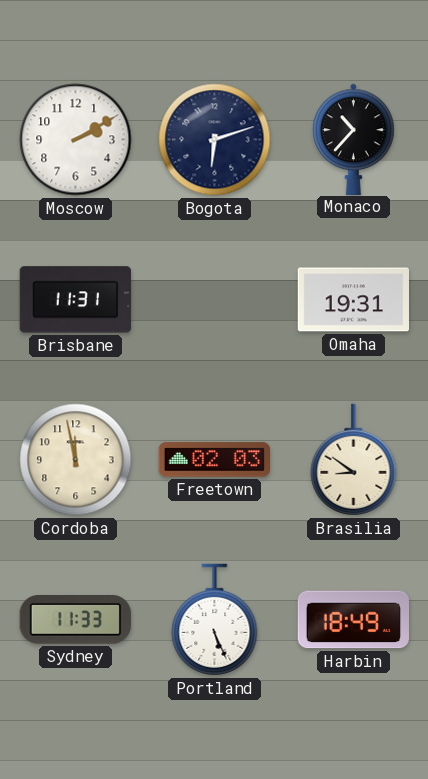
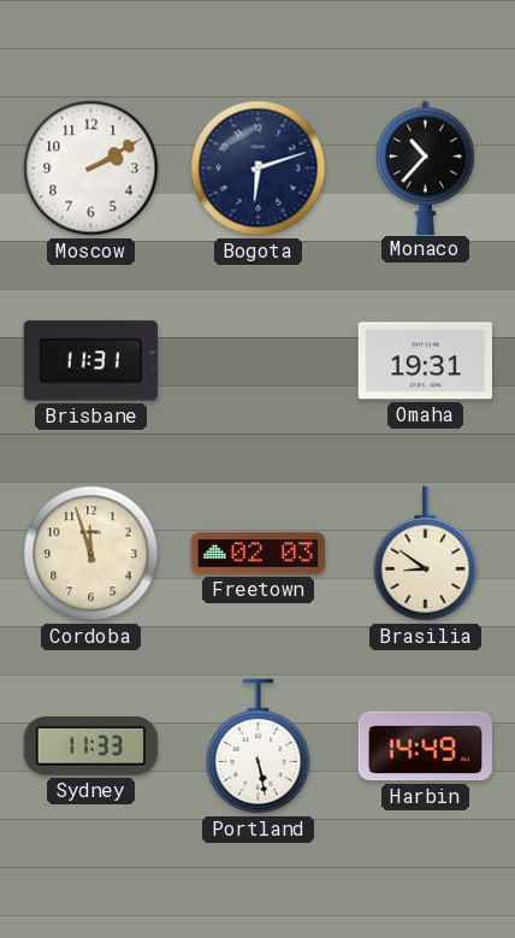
Cordoba: 11:58 -> 11:57 (91, 554)
Portland: 5:26 -> 5:28 (259, 747)
Harbin: 18:49 -> 14:49 (425, 747)
